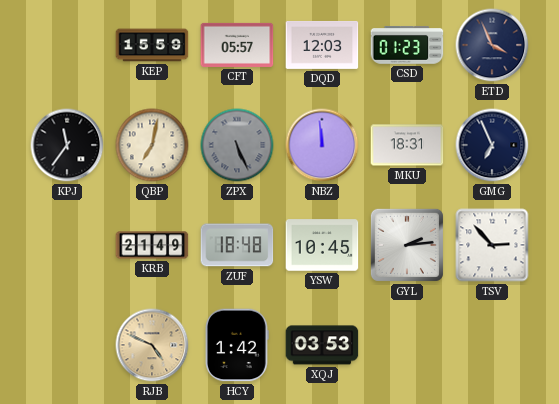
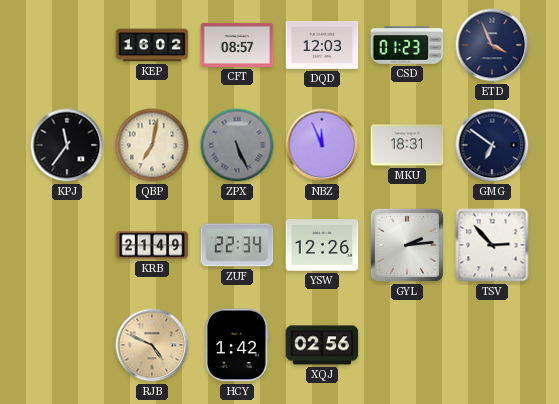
KEP: 15:59 -> 16:02 (152, 45)
CFT: 05:57 -> 08:57 (237, 45)
NBZ: 11:59 -> 11:56 (322, 145)
GMG: 6:56 -> 6:51 (492, 145)
ZUF: 18:48 -> 22:34 (237, 245)
YSW: 10:45 -> 12:26 (322, 245)
XQJ: 03:53 -> 02:56 (322, 345)
